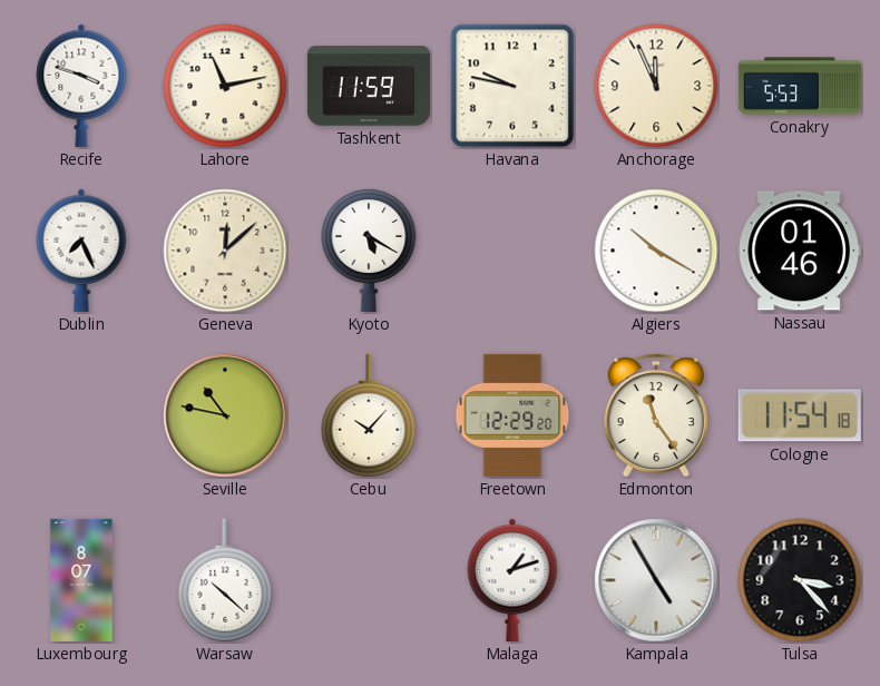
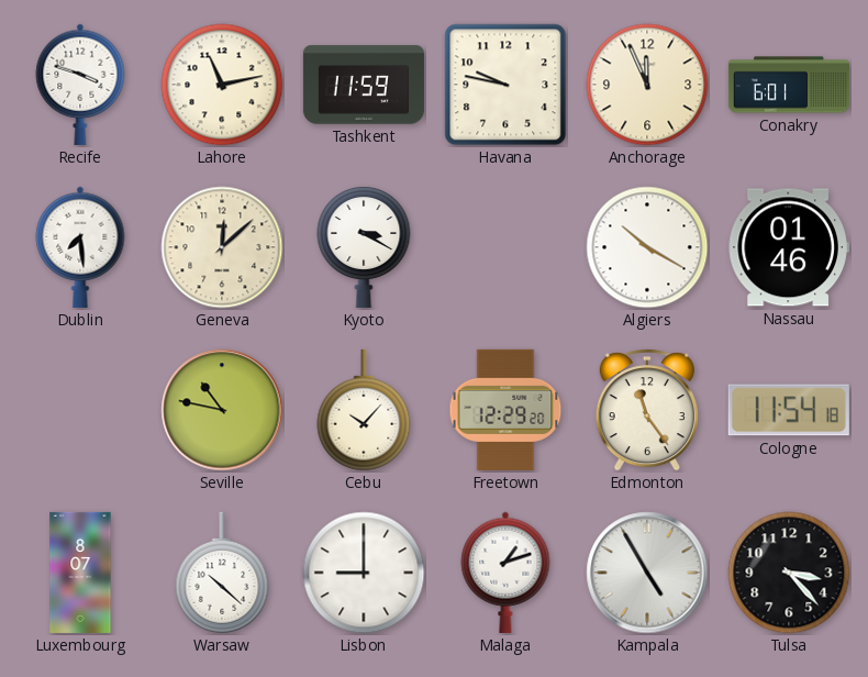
Conakry: 5:53 -> 6:01 (789, 85)
Dublin: 7:26 -> 7:29 (80, 247)
Kyoto: 5:20 -> 3:20 (364, 247)
Lisbon: none -> 9:00 (364, 573)
